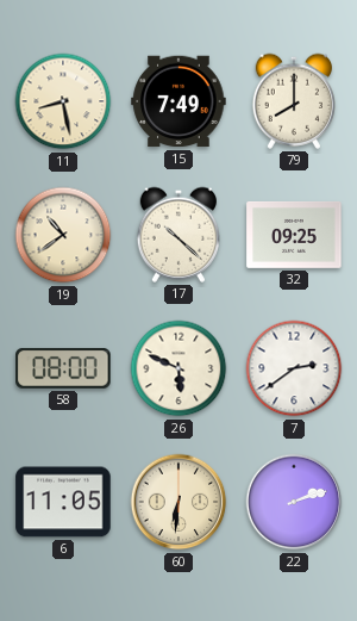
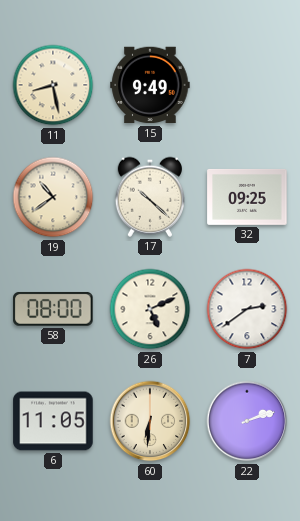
15: 7:49 -> 9:49 (150, 85)
79: 8:00 -> none (293, 101)
26: 5:49 -> 5:11 (150, 309)
